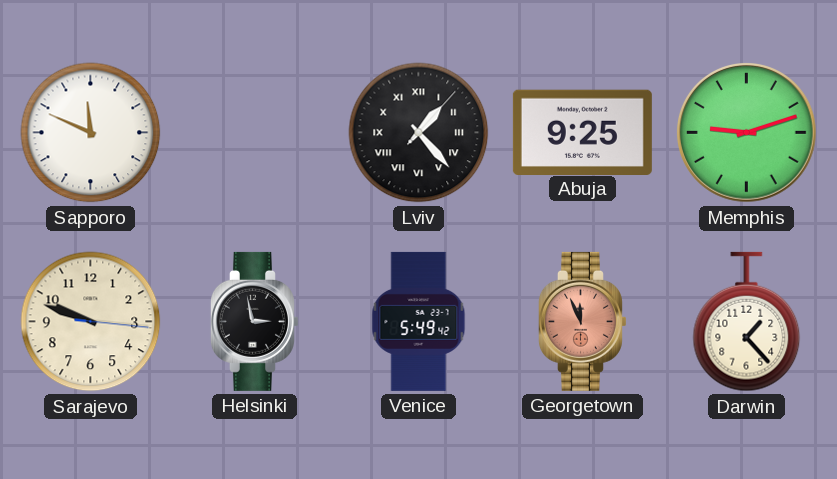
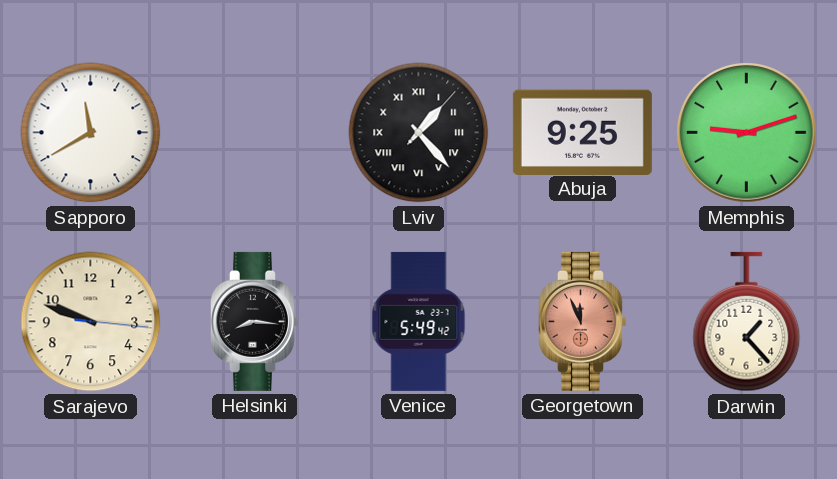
Sapporo: 11:49 -> 11:40 (91, 133)
Helsinki: 2:58 -> 8:16 (254, 321)
